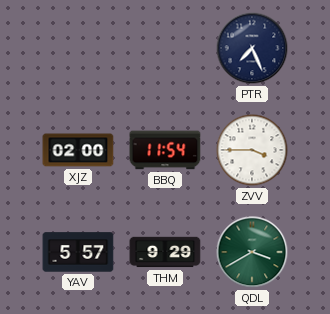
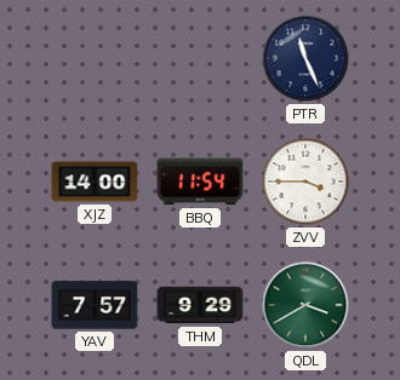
PTR: 7:26 -> 11:26 (305, 58)
XJZ: 02:00 -> 14:00 (95, 182)
YAV: 5:57 -> 7:57 (95, 305)
